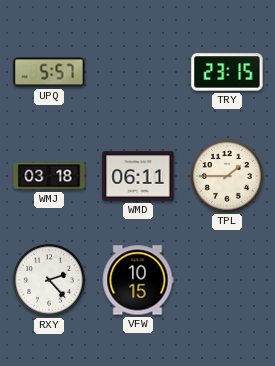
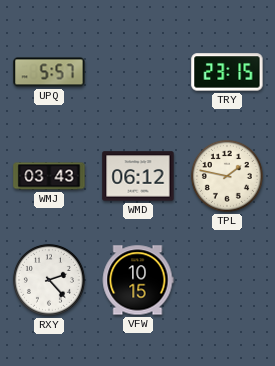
WMJ: 03:18 -> 03:43 (49, 176)
WMD: 06:11 -> 06:12 (138, 176)
TPL: 1:45 -> 1:47 (227, 176)
